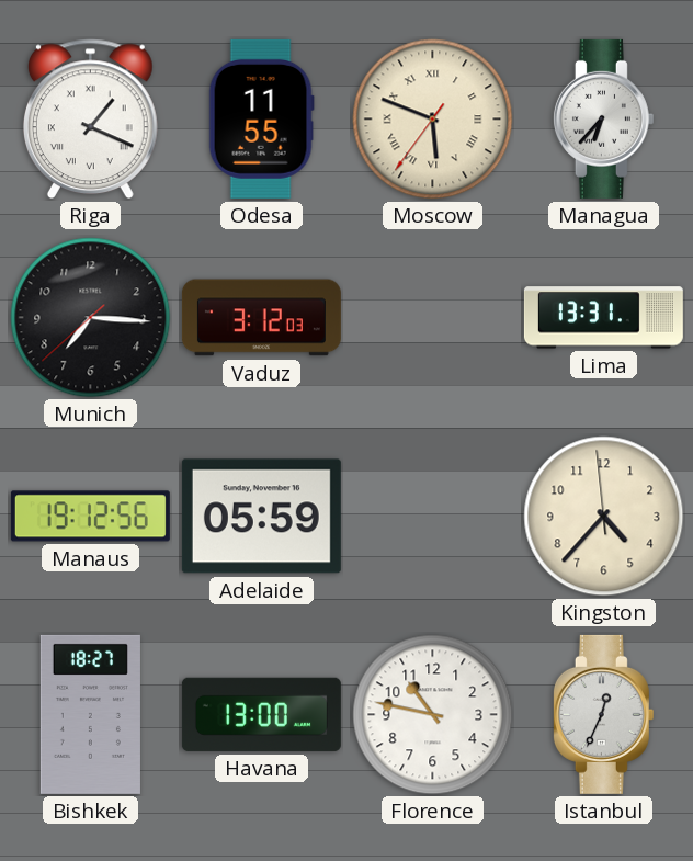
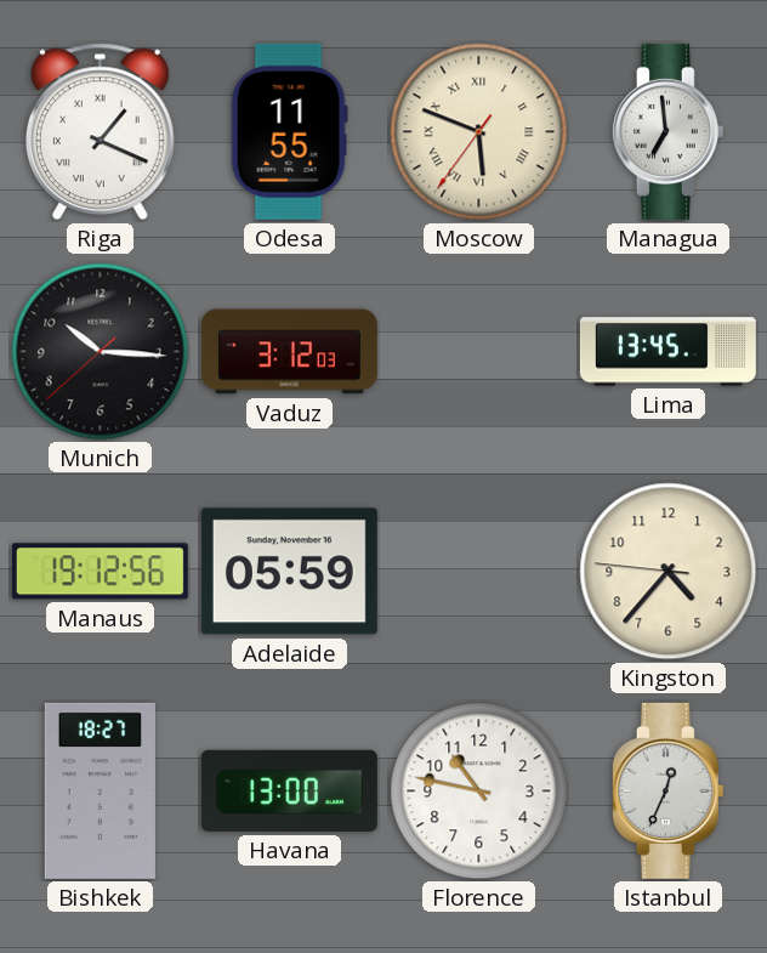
Managua: 6:37 -> 6:59 (667, 131)
Munich: 7:15 -> 10:15 (101, 352)
Lima: 13:31 -> 13:45 (667, 352)
Kingston: 4:36:59 -> 4:36:46 (669, 572)
